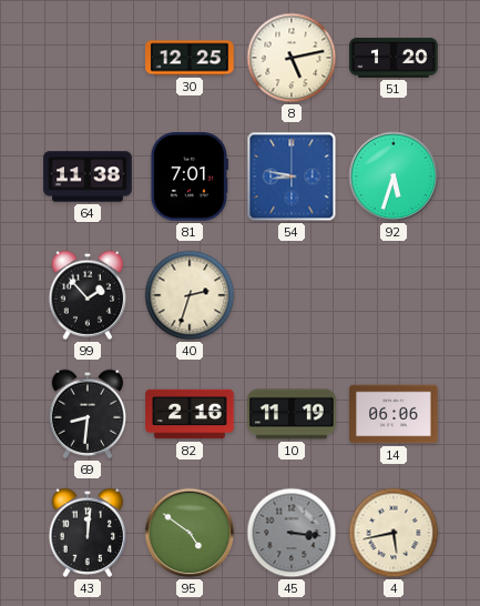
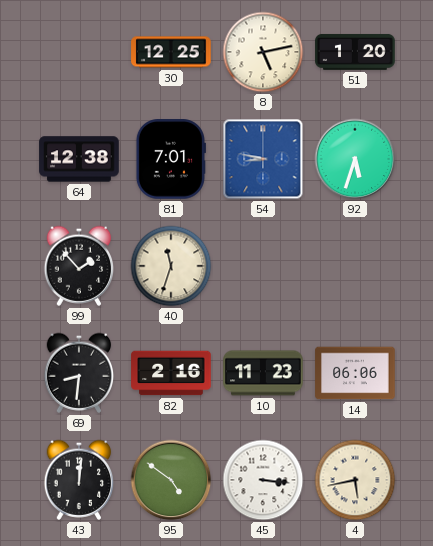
64: 11:38 -> 12:38 (79, 159)
40: 2:33 -> 11:33 (171, 266)
10: 11:19 -> 11:23 (263, 373)
45 dial: grey -> white (263, 480)
